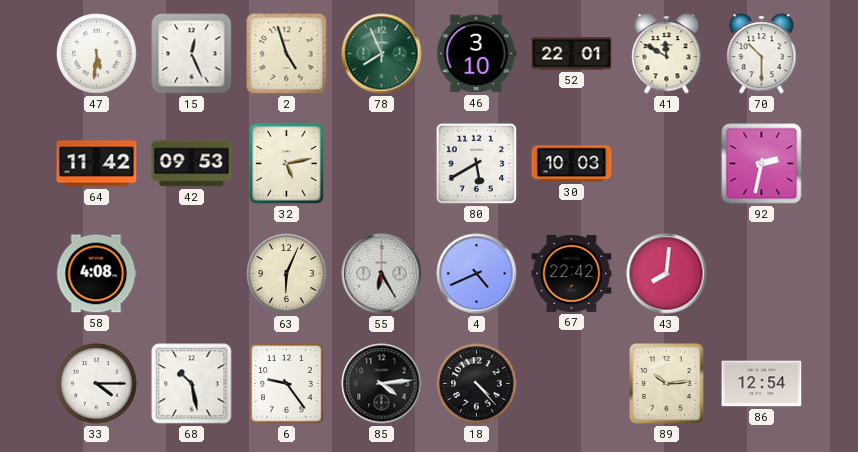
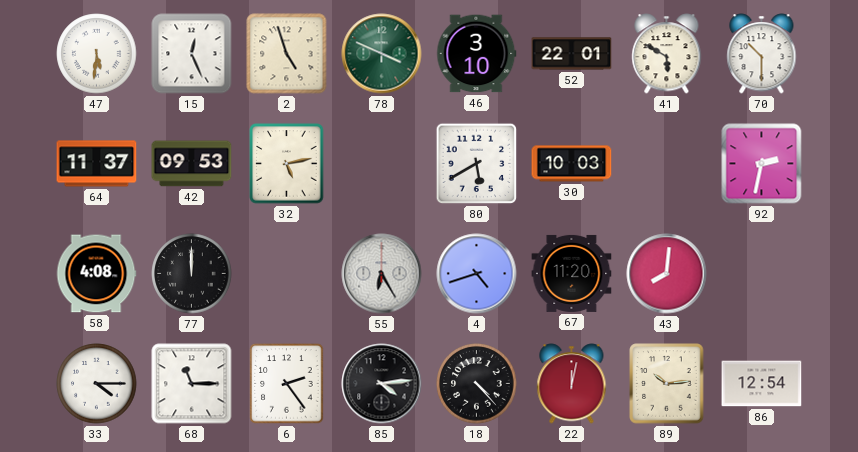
78: 7:56 -> 3:49 (382, 54)
41: 11:50 -> 5:50 (667, 54)
64: 11:42 -> 11:37 (97, 164)
77: none -> 12:00 (192, 274)
63: 6:04 -> none (287, 274)
4: 4:41 -> 4:42 (477, 274)
67: 22:42 -> 11:20 (572, 273)
68: 10:28 -> 11:15 (192, 384)
6: 9:24 -> 2:24 (287, 384)
22: none -> 12:02 (572, 384)
